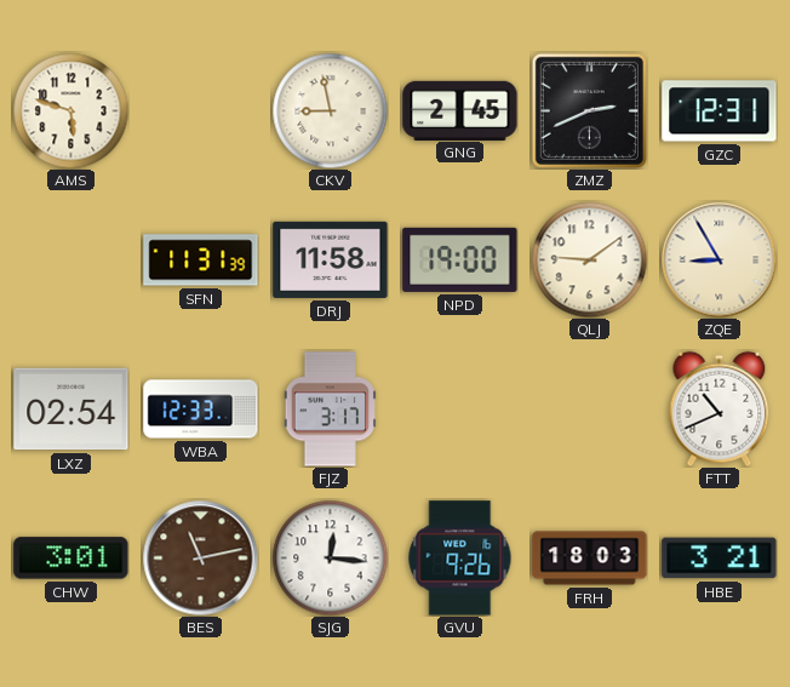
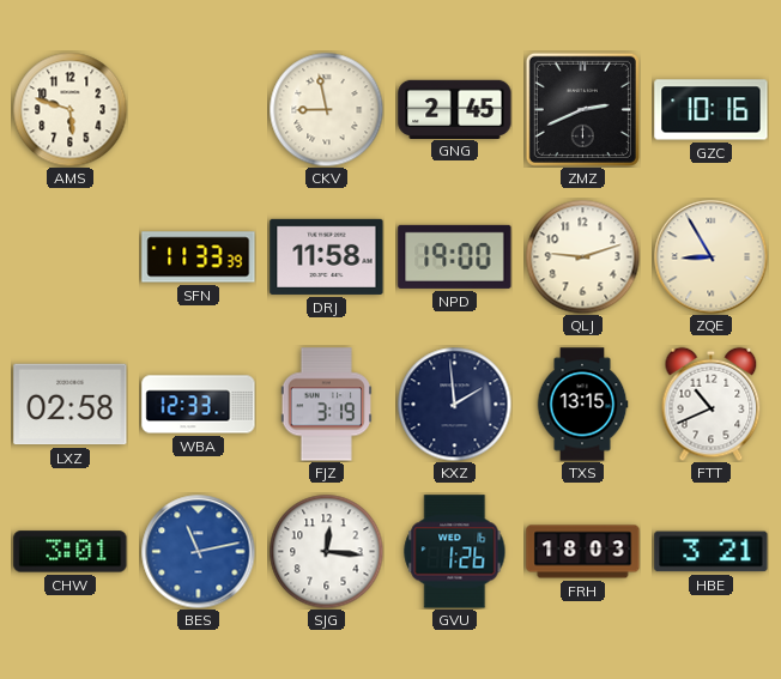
GZC: 12:31 -> 10:16 (712, 110)
SFN: 11:31 -> 11:33 (199, 257)
QLJ: 9:09 -> 9:12 (582, 256)
LXZ: 02:54 -> 02:58 (71, 405)
FJZ: 3:17 -> 3:19 (327, 405)
KXZ: none -> 1:59 (454, 404)
TXS: none -> 13:15 (582, 405)
BES dial: brown -> blue (198, 551)
GVU: 9:26 -> 1:26 (455, 552)
